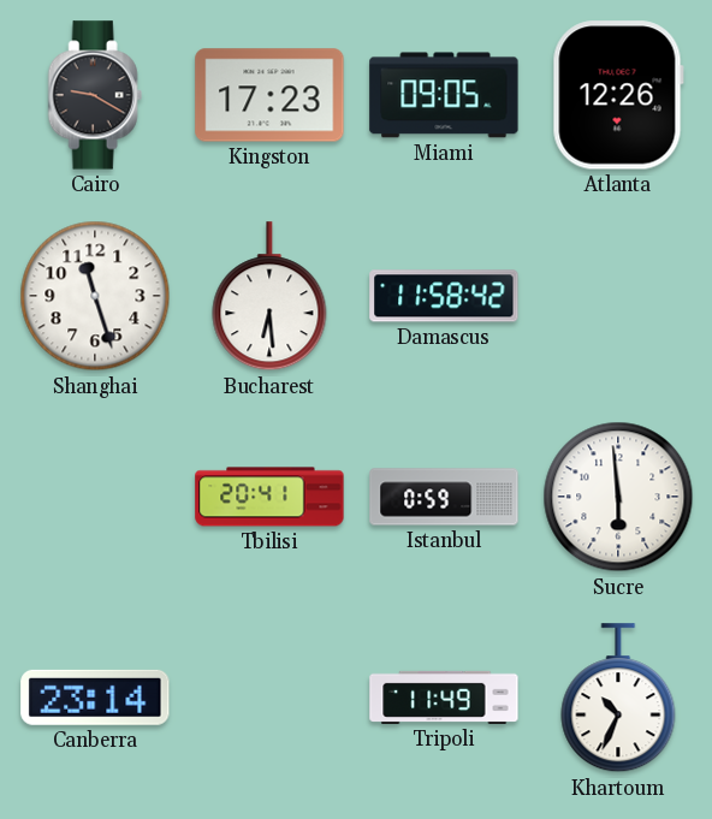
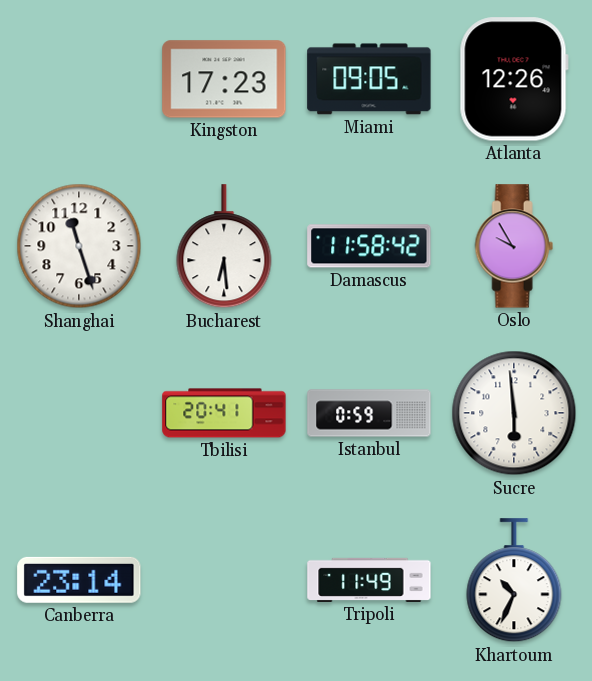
Cairo: 9:20 -> none (95, 95)
Oslo: none -> 9:55 (514, 246)
